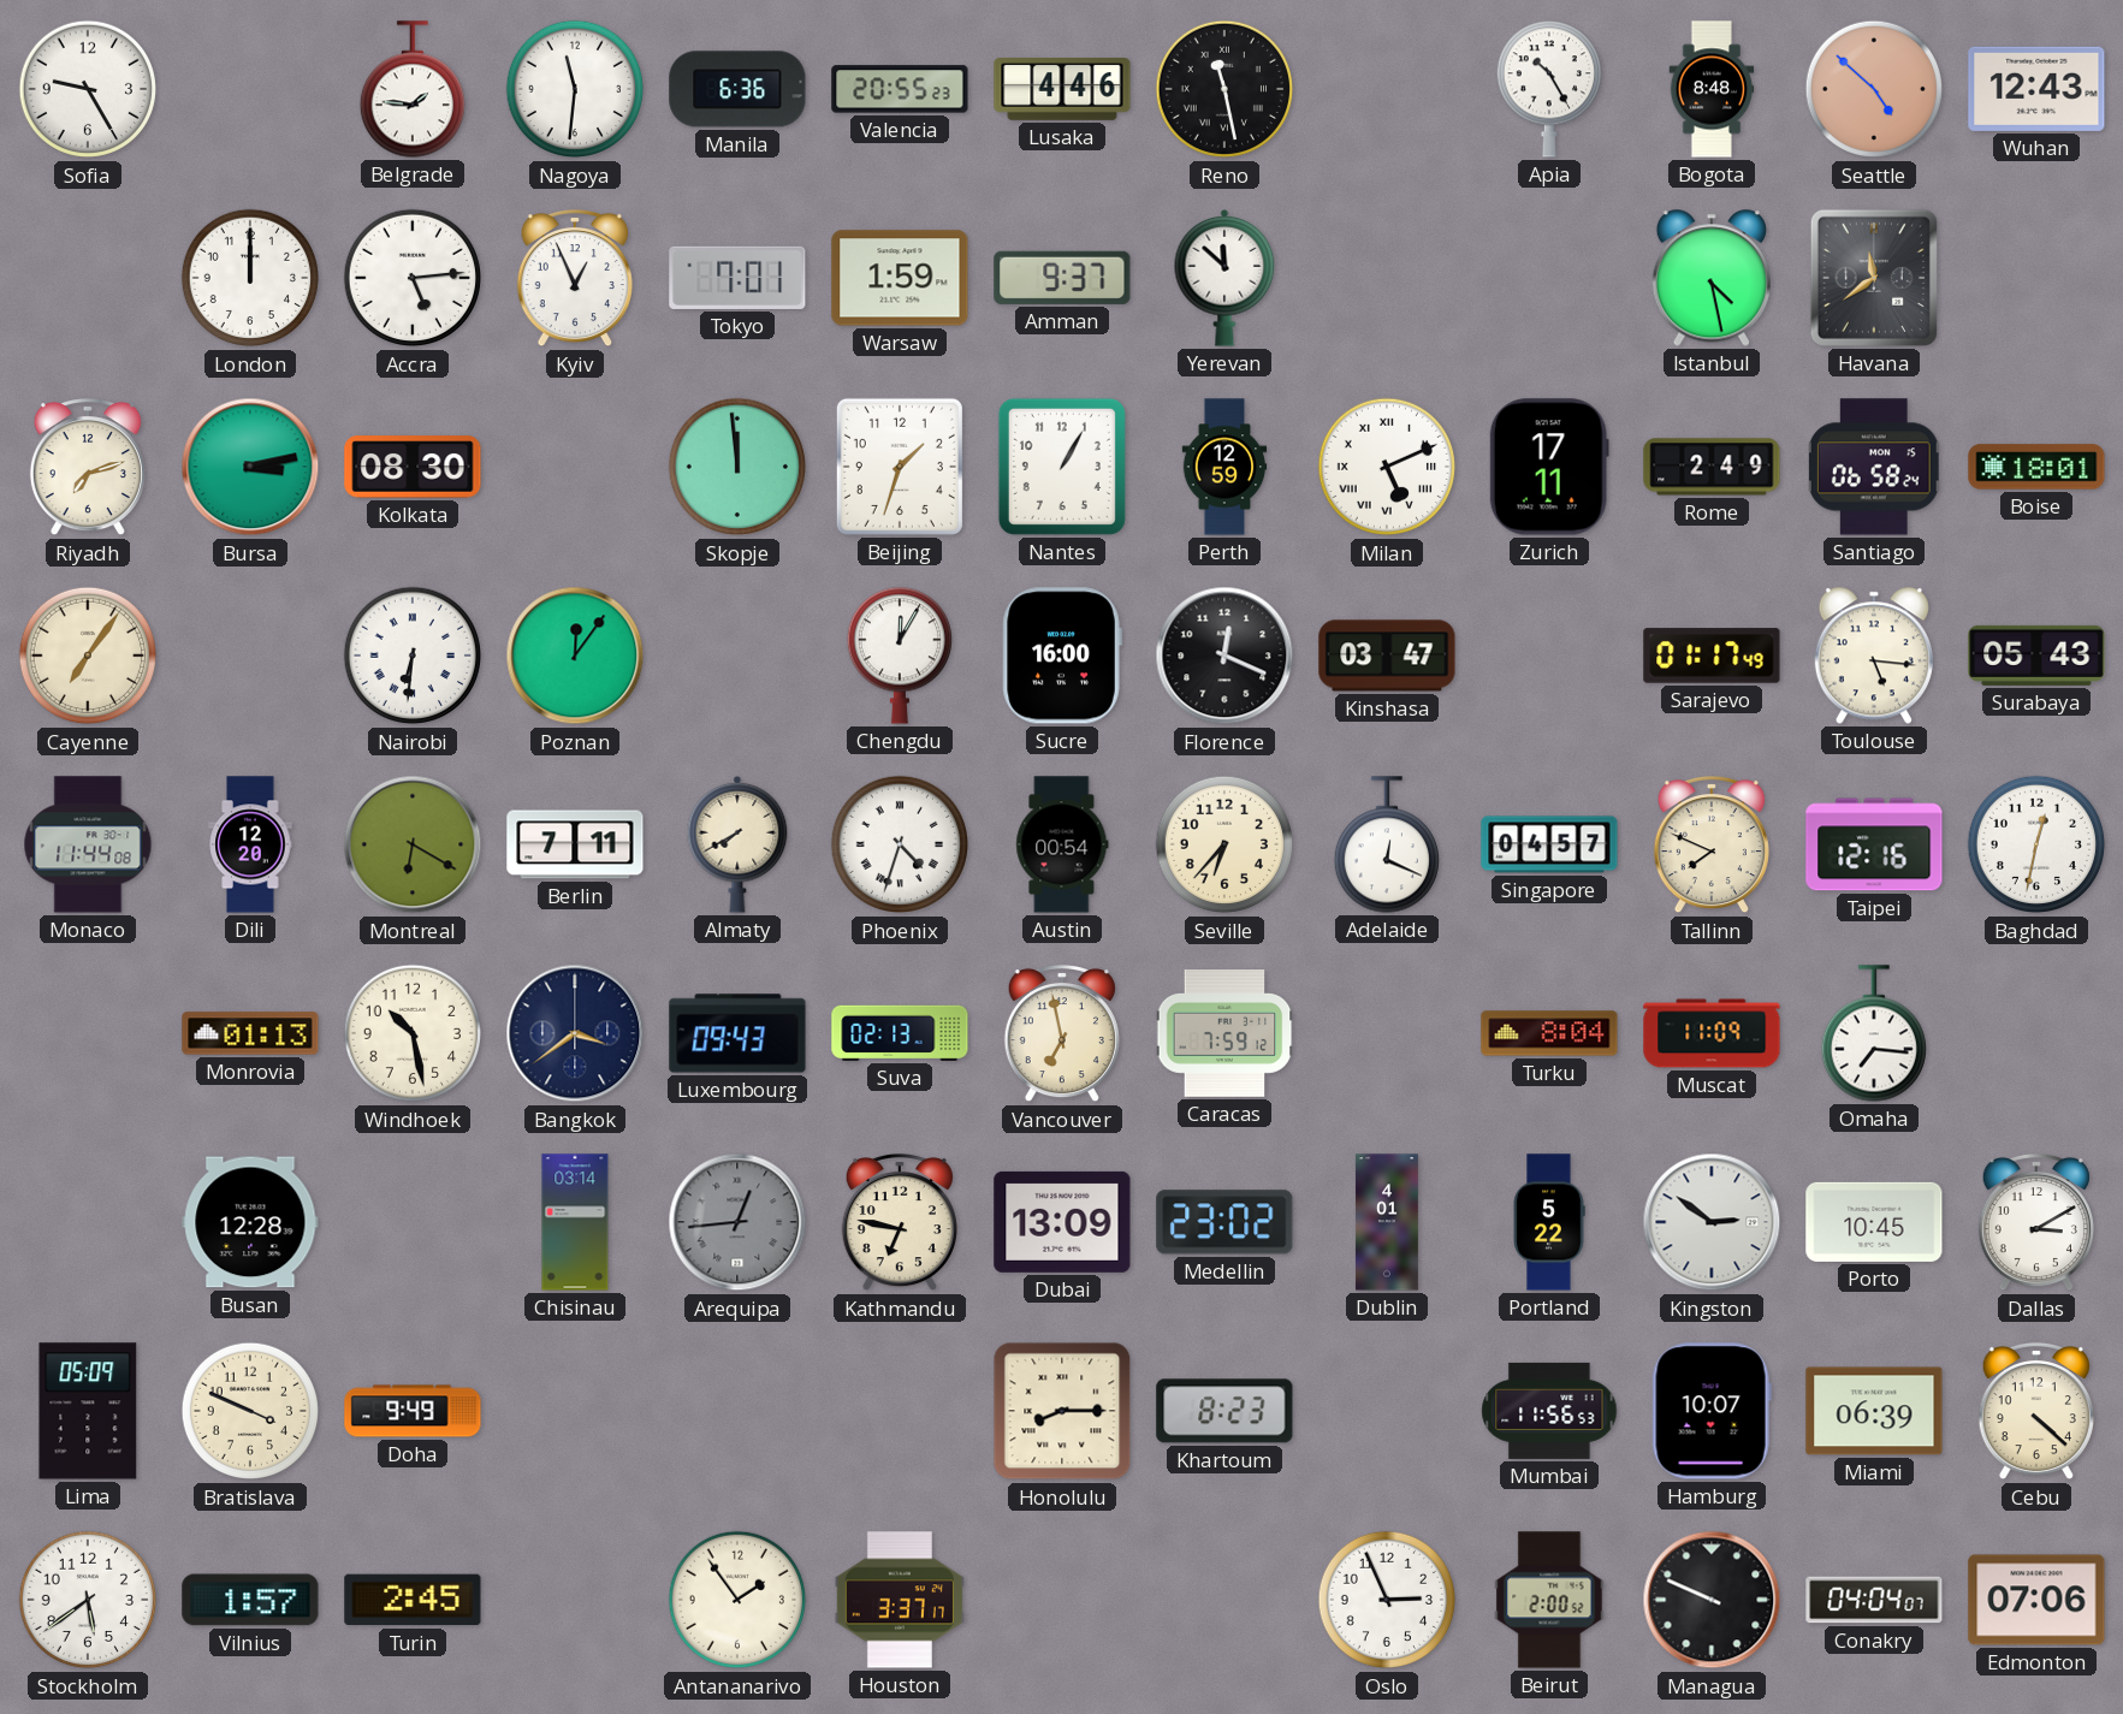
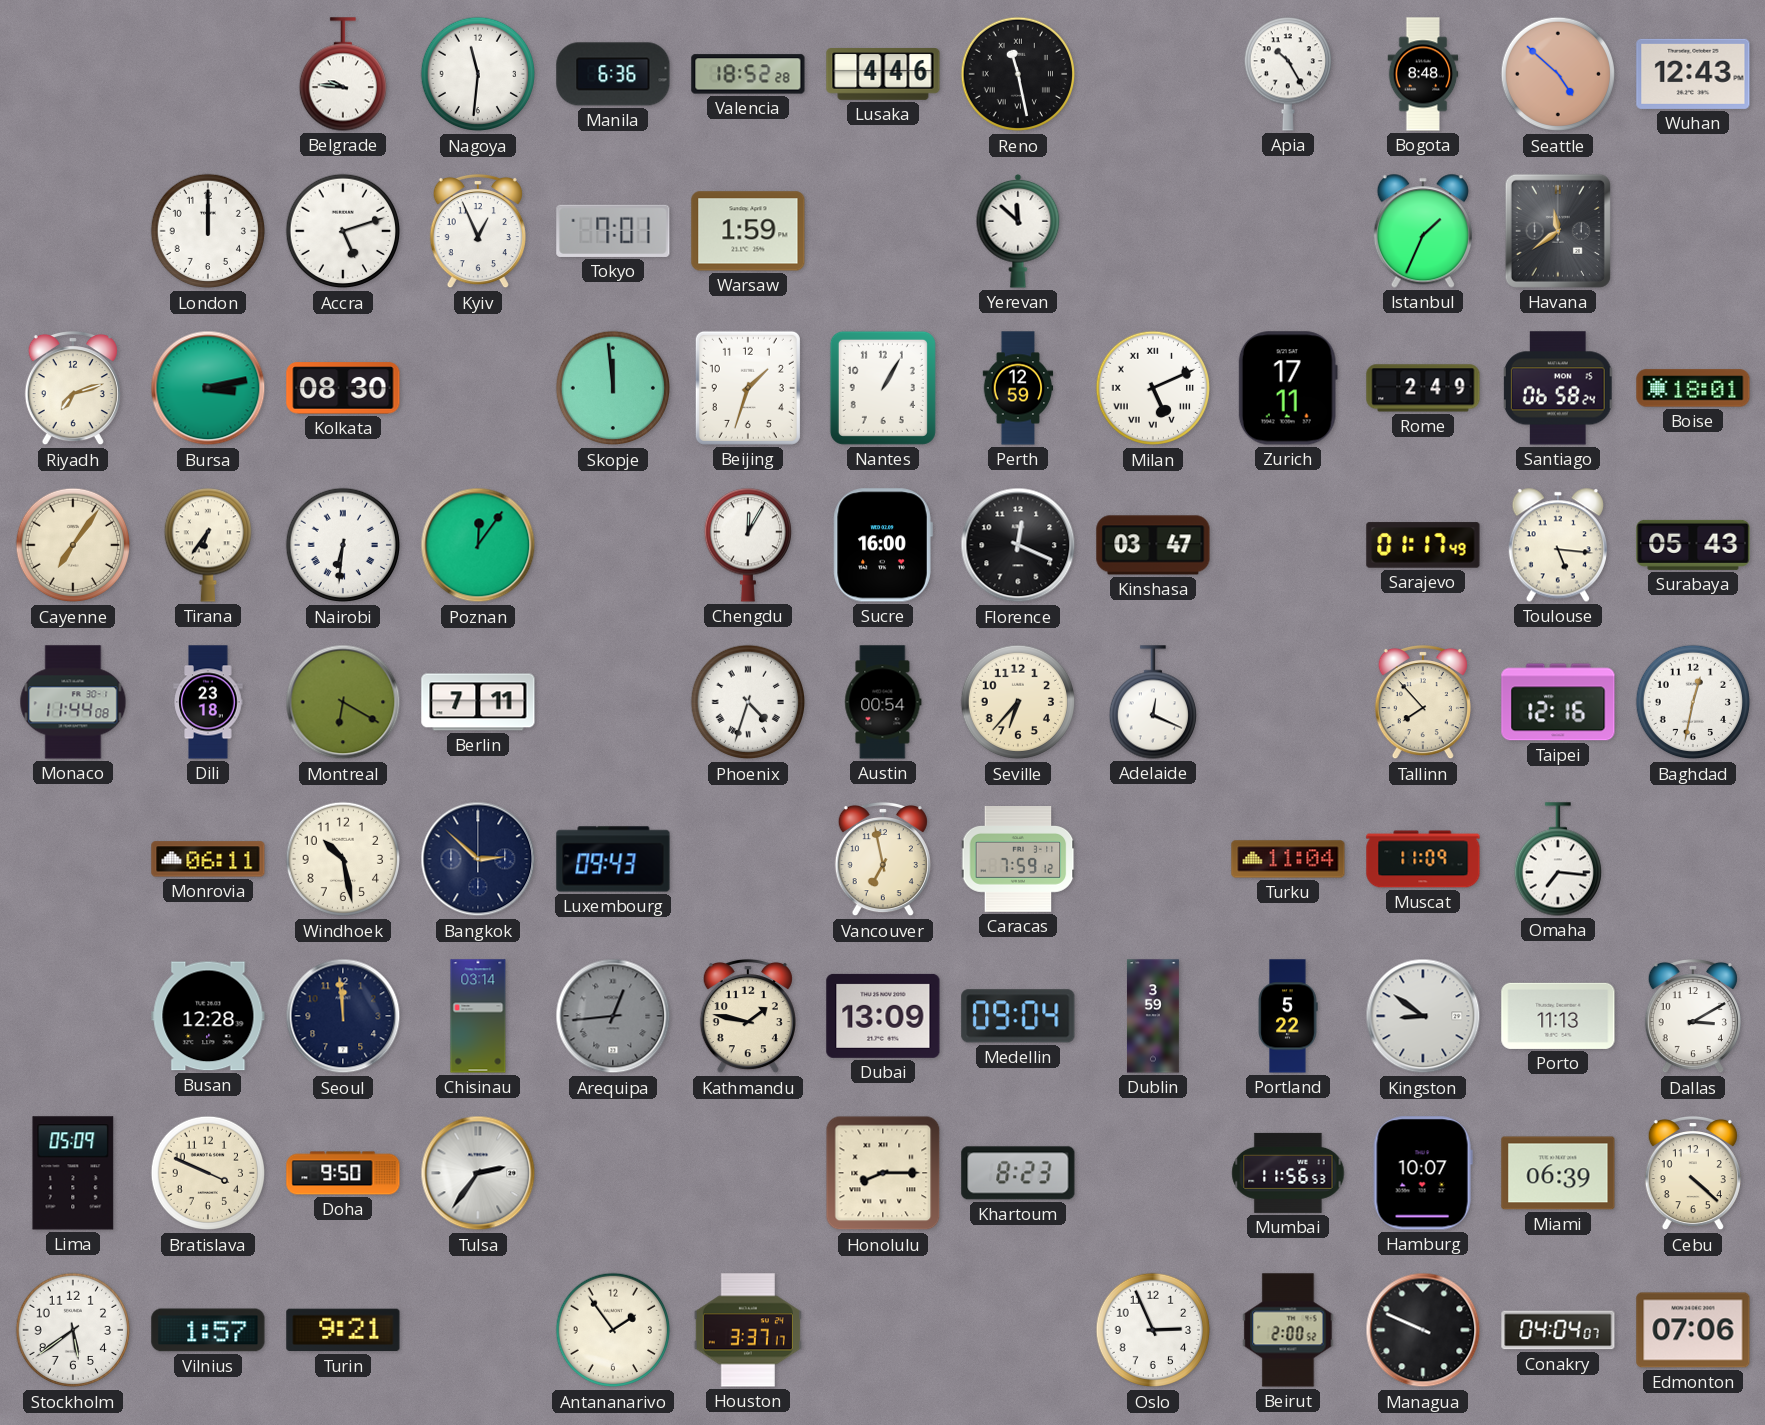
Sofia: 9:25 -> none (88, 89)
Belgrade: 1:46 -> 9:46 (342, 74)
Valencia: 20:55 -> 18:52 (748, 74)
Accra: 5:14 -> 5:12 (343, 231)
Amman: 9:37 -> none (1062, 278)
Istanbul: 4:28 -> 1:34 (1423, 231)
Tirana: none -> 6:36 (207, 545)
Dili: 12:20 -> 23:18 (208, 702)
Almaty: 7:40 -> none (737, 844)
Singapore: 04:57 -> none (1549, 844)
Tallinn: 7:49 -> 7:53 (1423, 702)
Monrovia: 01:13 -> 06:11 (208, 859)
Bangkok: 3:39 -> 2:52 (478, 859)
Suva: 02:13 -> none (900, 1033)
Turku: 8:04 -> 11:04 (1288, 859)
Seoul: none -> 11:59 (343, 1016)
Kathmandu: 6:47 -> 1:47 (748, 1016)
Medellin: 23:02 -> 09:04 (1018, 1016)
Dublin: 4:01 -> 3:59 (1153, 1016)
Kingston: 2:51 -> 8:51 (1423, 1016)
Porto: 10:45 -> 11:13 (1558, 1016)
Doha: 9:49 -> 9:50 (343, 1173)
Tulsa: none -> 2:36 (478, 1173)
Turin: 2:45 -> 9:21 (343, 1330)
